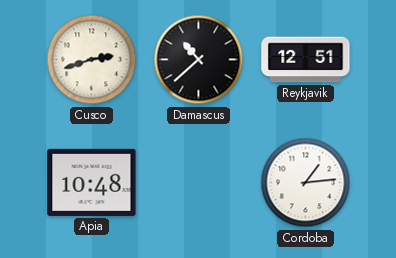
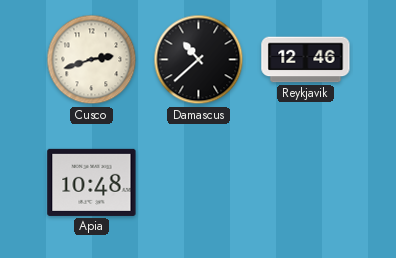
Reykjavik: 12:51 -> 12:46 (306, 60)
Cordoba: 1:14 -> none (306, 183)
